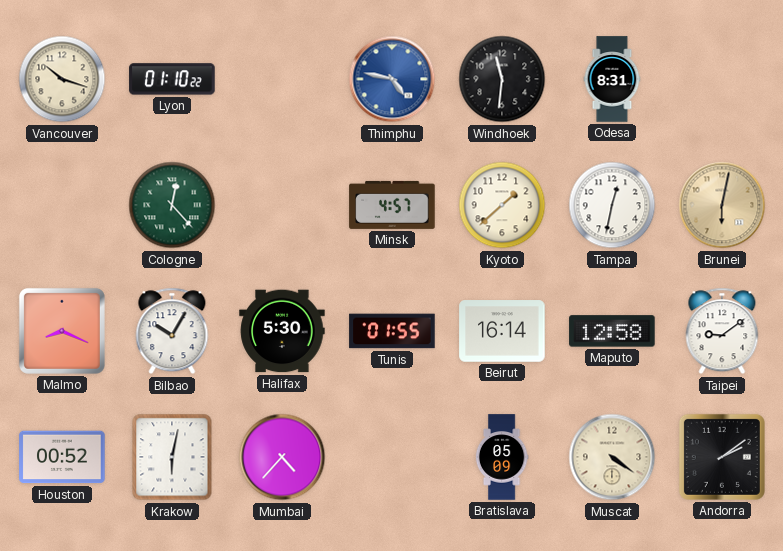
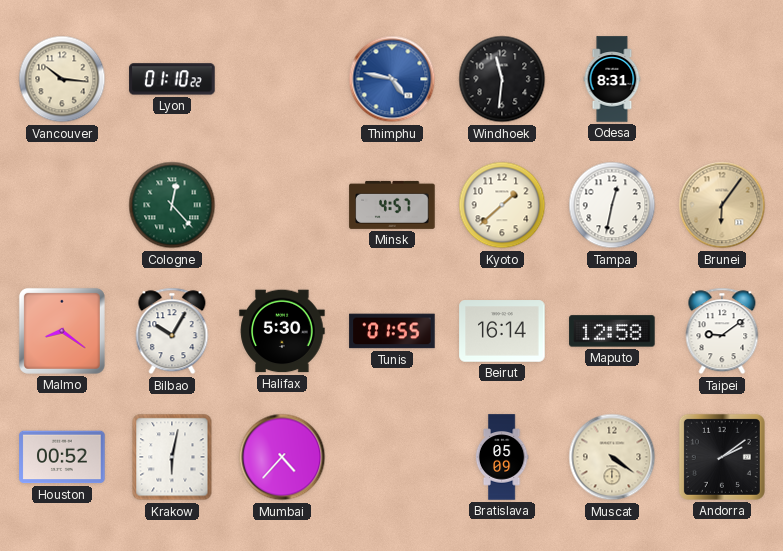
Vancouver: 10:18 -> 10:16 (62, 79)
Brunei: 6:02 -> 6:06 (722, 205)
Malmo: 8:19 -> 8:21 (62, 331)
